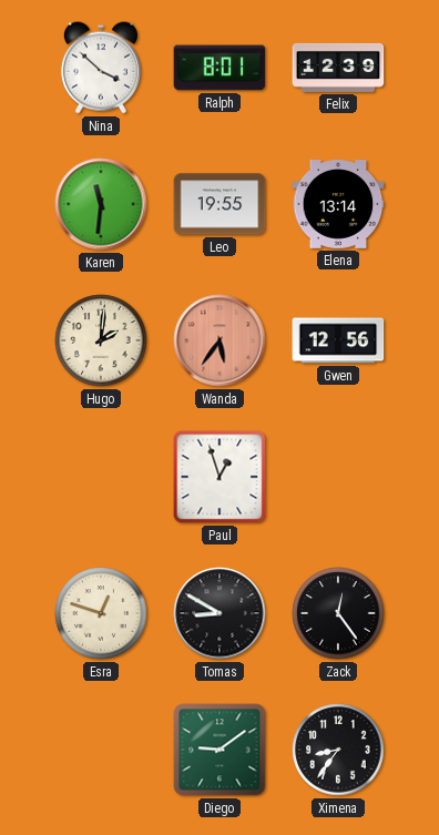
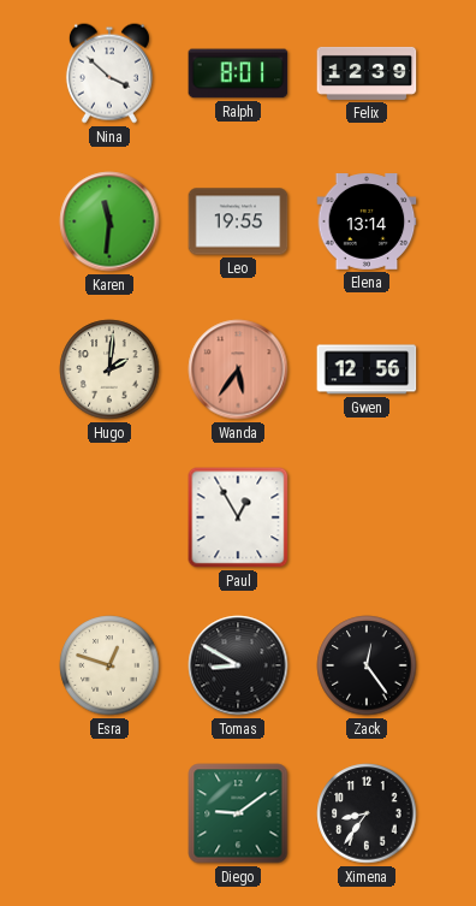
Paul: 12:57 -> 12:55 (238, 517)
